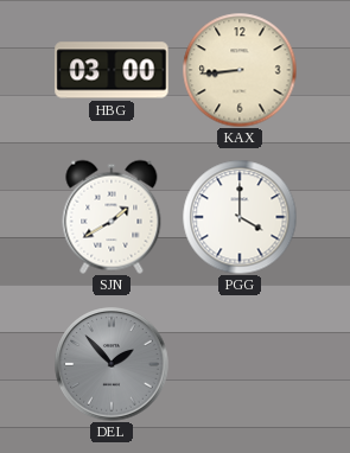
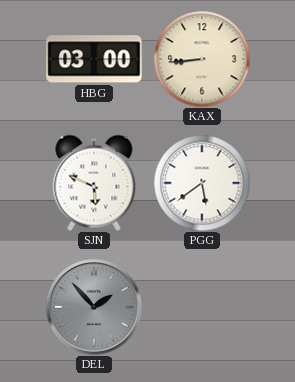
SJN: 1:40 -> 5:49 (94, 183)
PGG: 4:00 -> 5:39 (202, 183)
